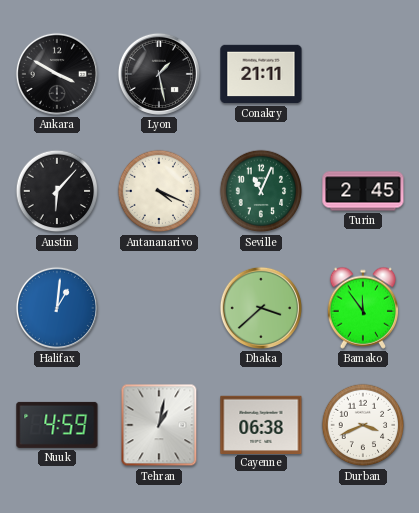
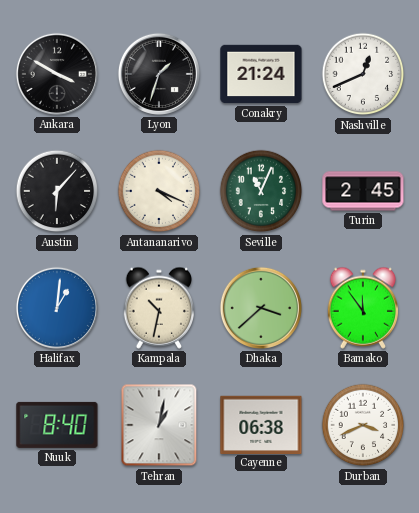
Lyon: 1:28 -> 1:33 (159, 74)
Conakry: 21:11 -> 21:24 (261, 74)
Nashville: none -> 12:41 (363, 74)
Kampala: none -> 10:32 (159, 308)
Nuuk: 4:59 -> 8:40 (57, 425)
